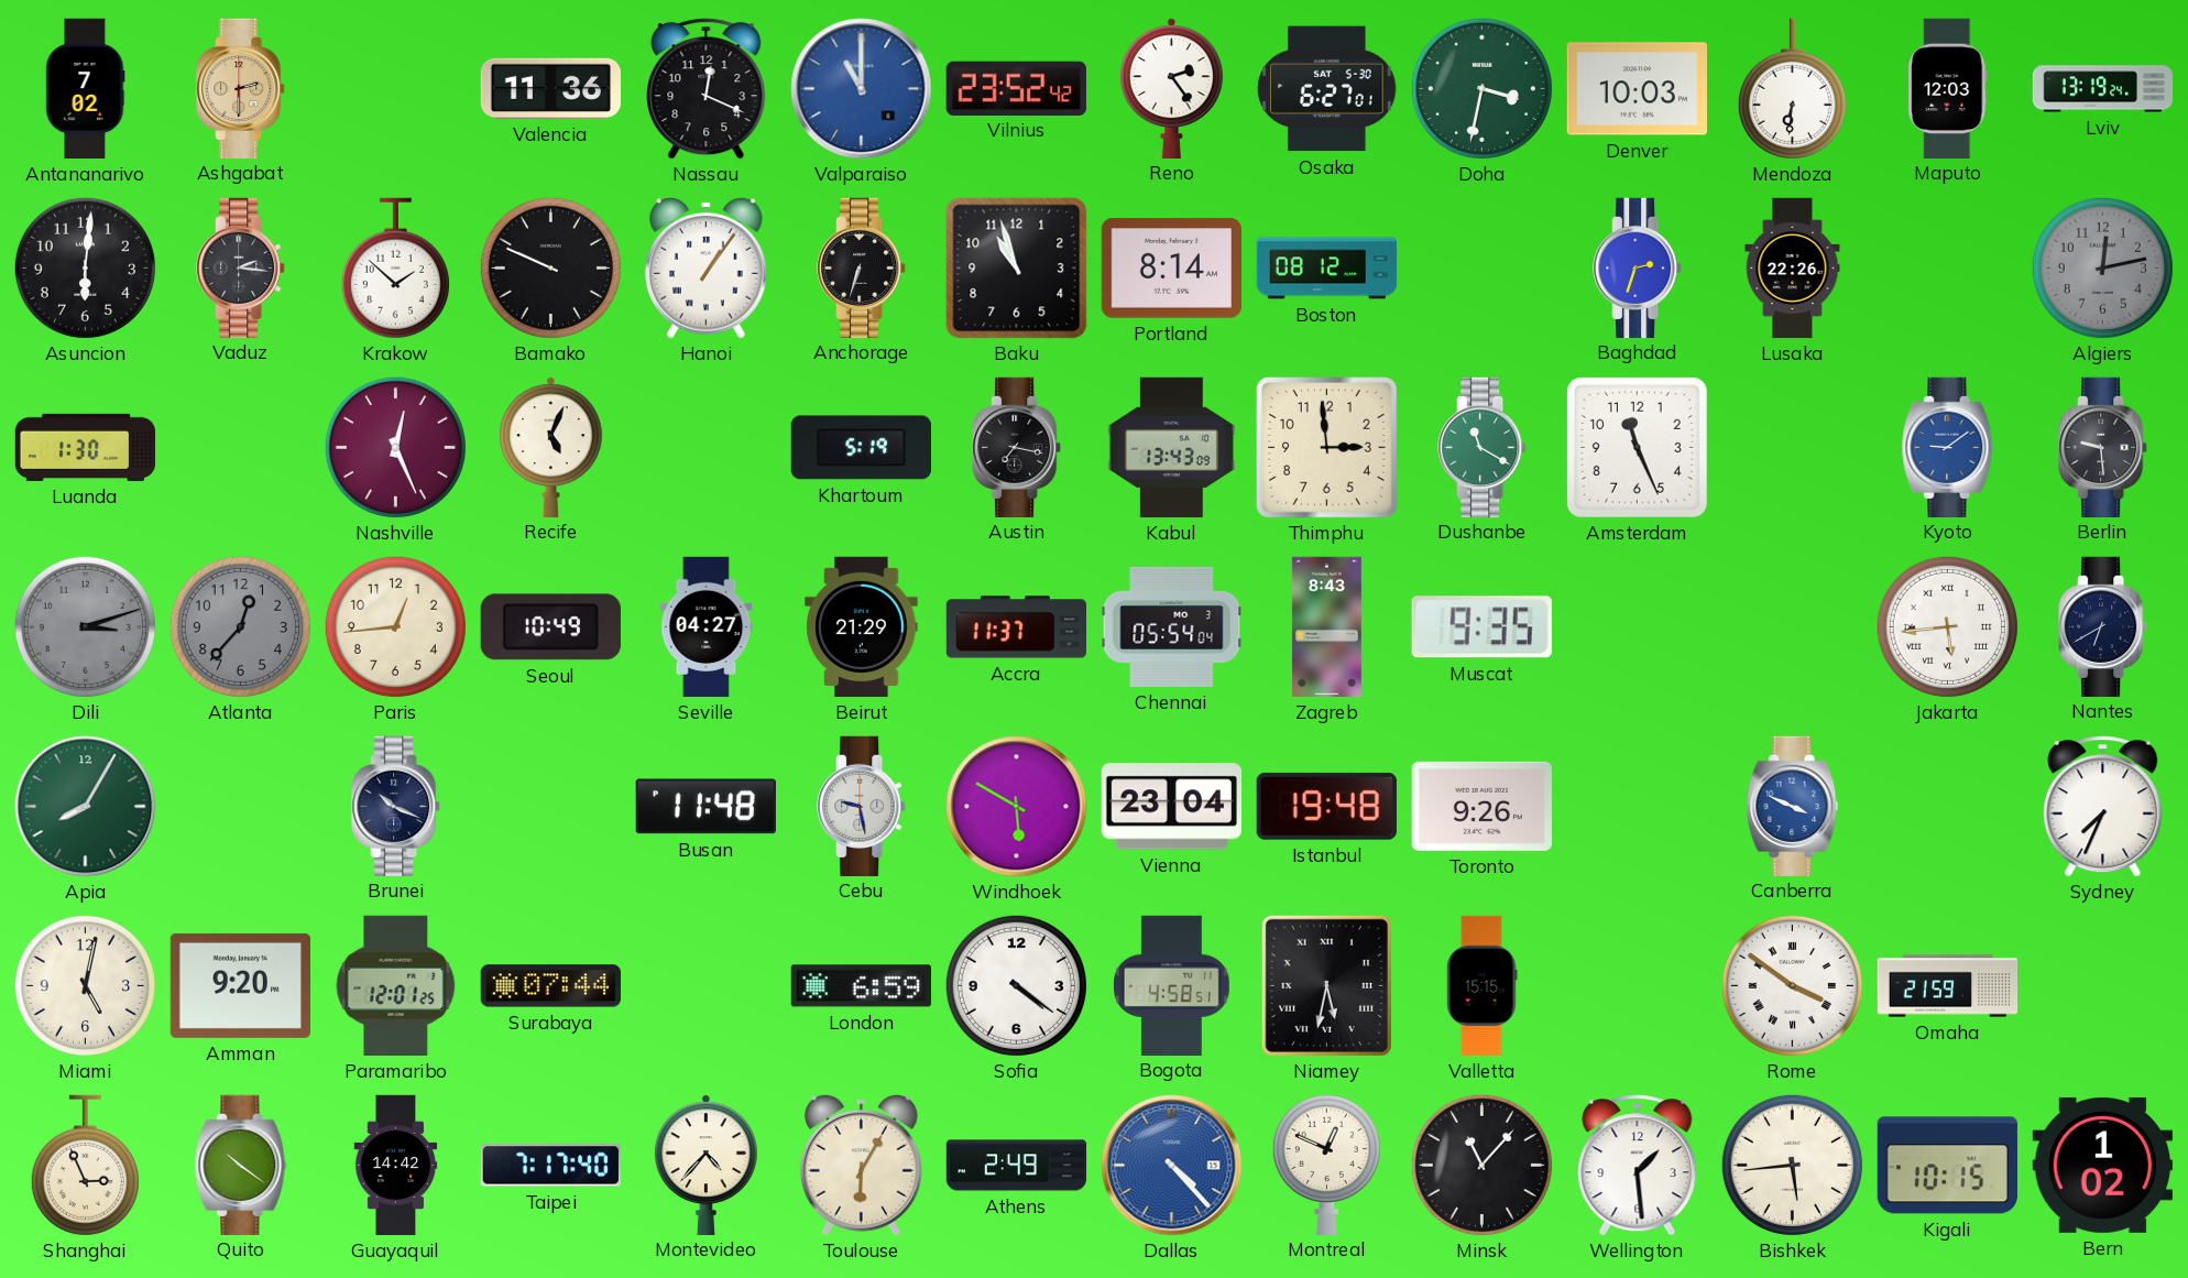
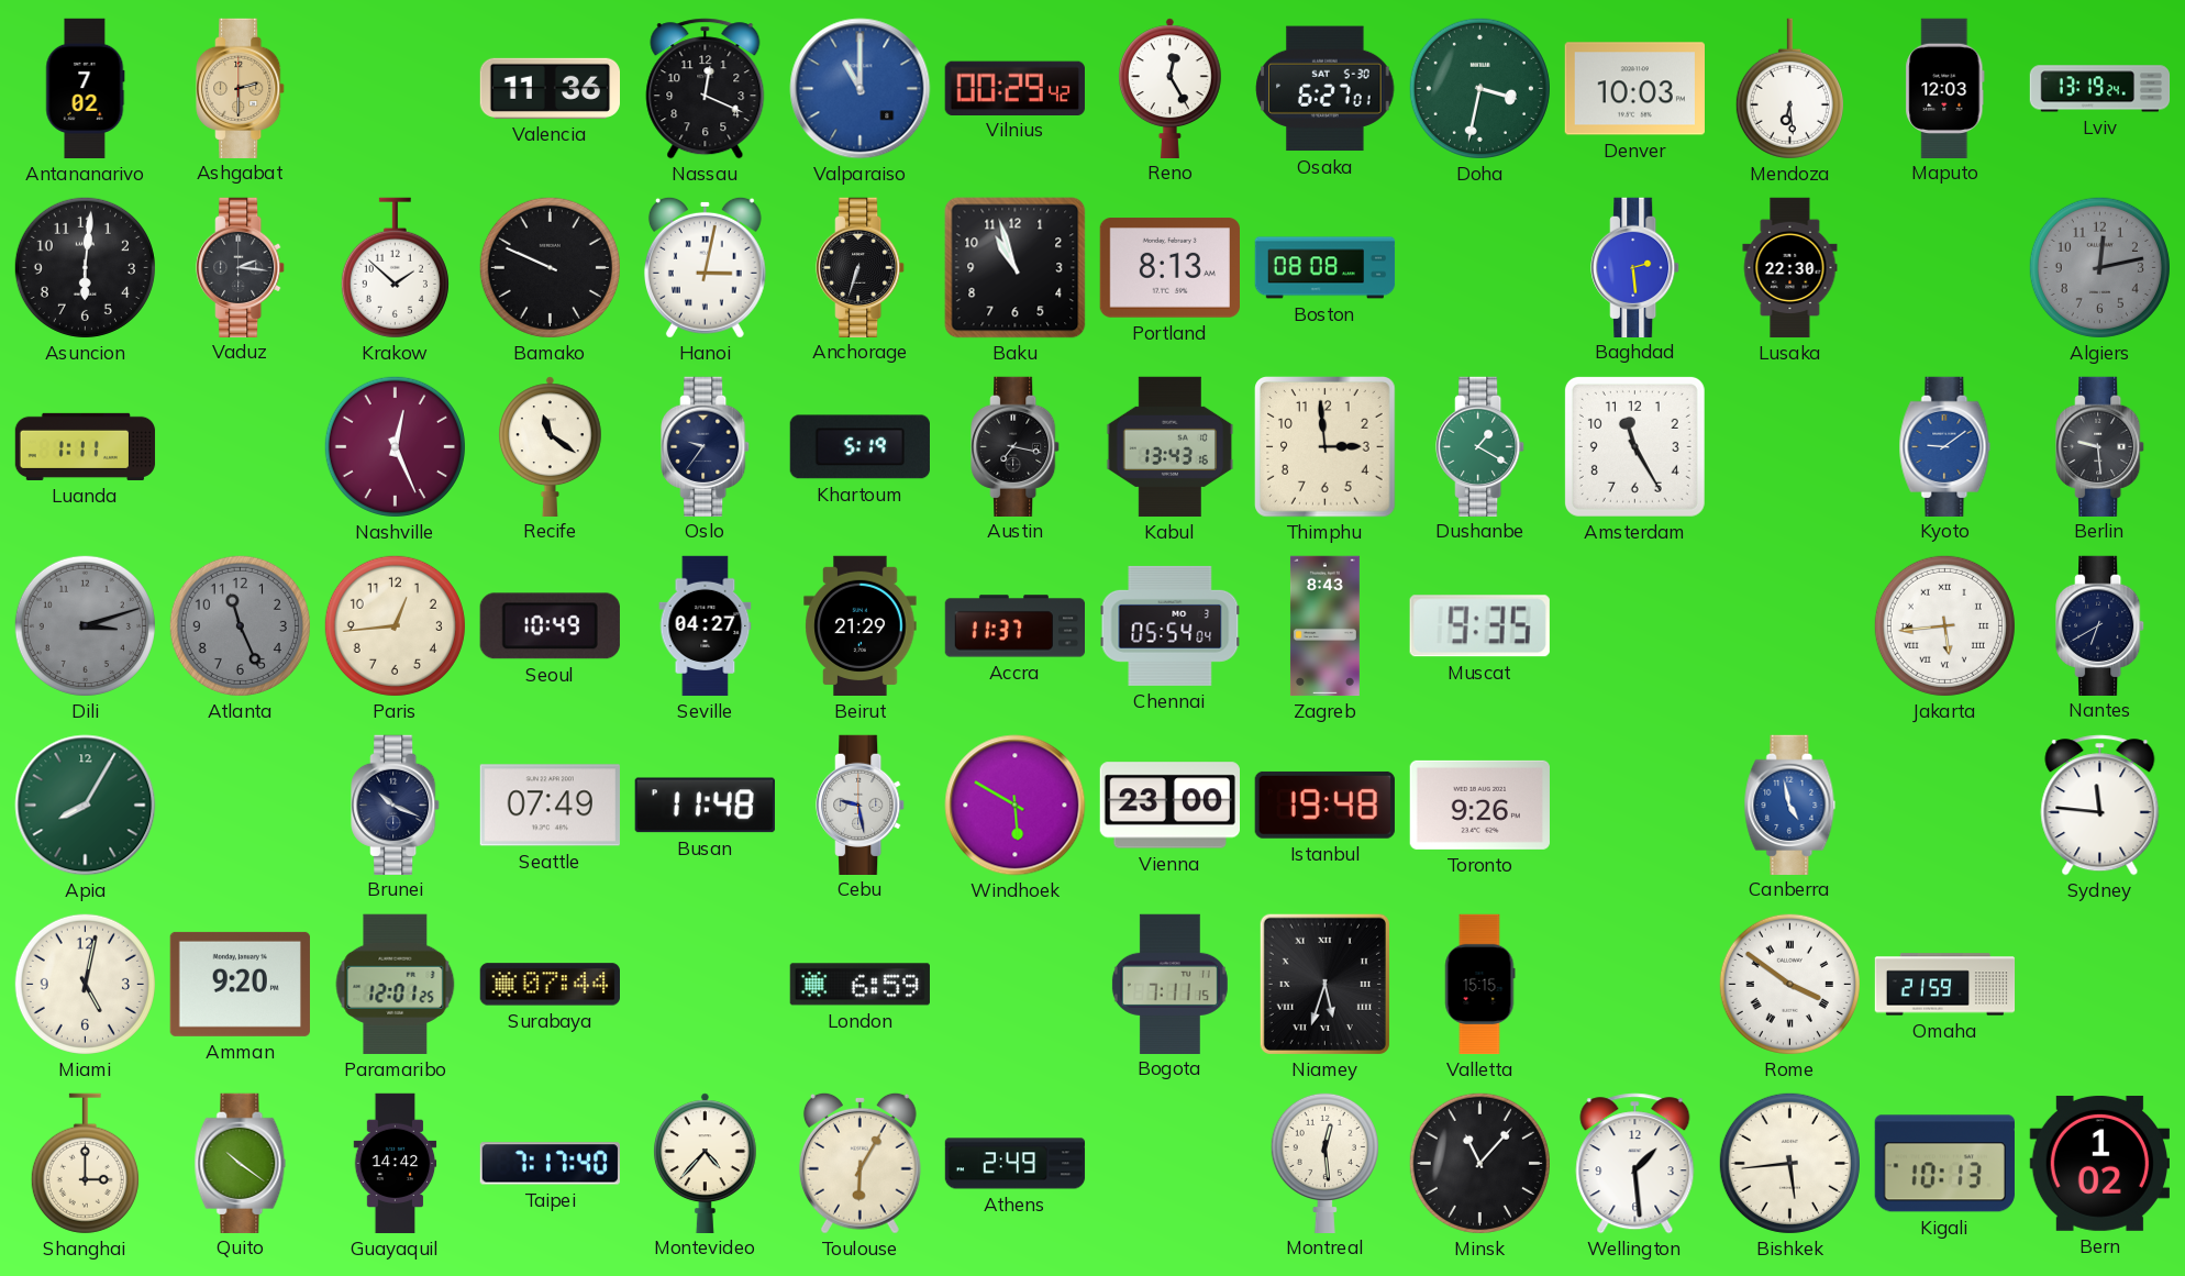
Vilnius: 23:52 -> 00:29 (1014, 88)
Reno: 2:24 -> 12:25 (1169, 88)
Mendoza: 6:31 -> 6:29 (1789, 89)
Hanoi: 1:06 -> 3:02 (705, 267)
Portland: 8:14 -> 8:13 (1169, 268)
Boston: 08:12 -> 08:08 (1326, 268)
Baghdad: 2:33 -> 2:29 (1635, 267)
Lusaka: 22:26 -> 22:30 (1790, 268)
Luanda: 1:30 -> 1:11 (86, 446)
Recife: 5:04 -> 11:21 (550, 446)
Oslo: none -> 9:36 (706, 446)
Kabul: 13:43:09 -> 13:43:16 (1171, 447)
Dushanbe: 11:20 -> 1:20 (1480, 446)
Amsterdam: 11:26 -> 11:25 (1634, 446)
Atlanta: 12:37 -> 11:26 (240, 625)
Seattle: none -> 07:49 (550, 806)
Vienna: 23:04 -> 23:00 (1169, 806)
Canberra: 3:49 -> 4:58 (1790, 805)
Sydney: 7:34 -> 11:46 (2100, 806)
Sofia: 4:21 -> none (1016, 985)
Bogota: 4:58 -> 7:11 (1169, 984)
Niamey: 5:32 -> 5:33 (1324, 984)
Shanghai: 2:56 -> 3:00 (85, 1164)
Dallas: 4:23 -> none (1172, 1166)
Montreal: 12:49 -> 12:29 (1324, 1162)
Kigali: 10:15 -> 10:13 (1944, 1164)
